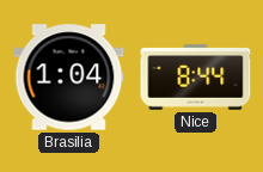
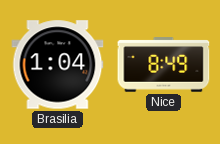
Nice: 8:44 -> 8:49 (164, 65)
